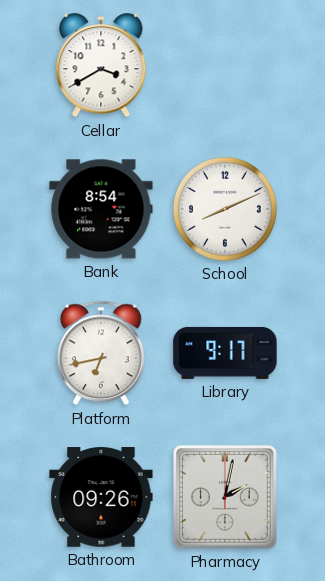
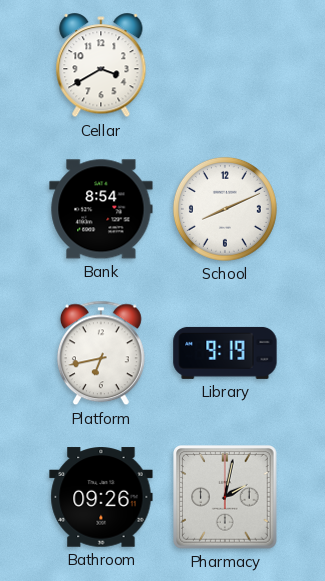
Library: 9:17 -> 9:19 (225, 353)
